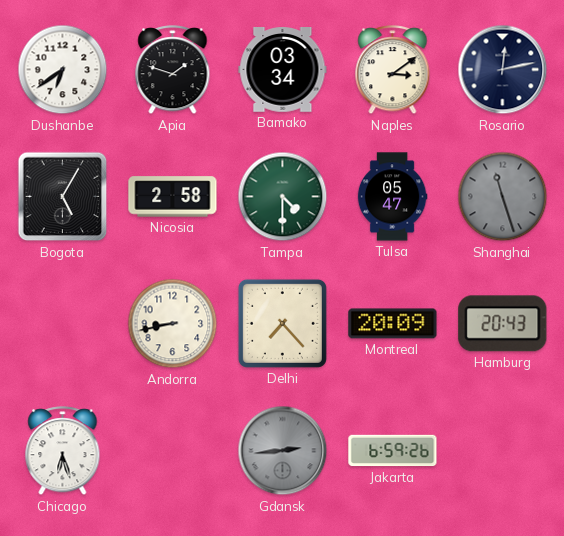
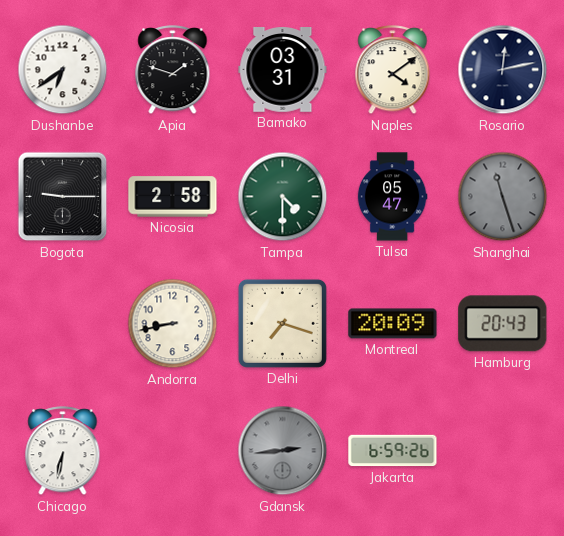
Bamako: 03:34 -> 03:31 (283, 70)
Naples: 3:09 -> 4:09 (393, 70)
Bogota: 5:05 -> 9:15 (63, 197)
Delhi: 7:23 -> 7:18 (282, 323)
Chicago: 6:27 -> 6:32 (63, 451)
